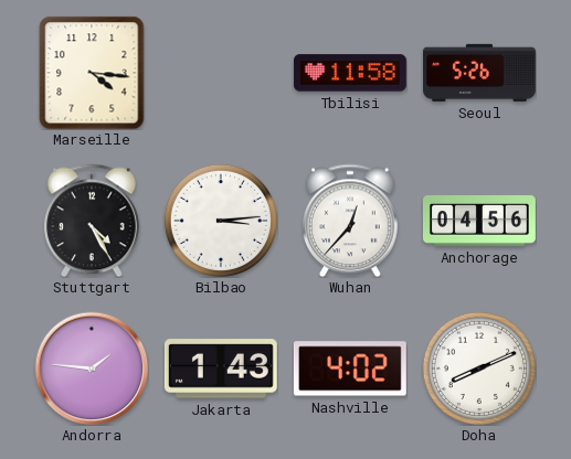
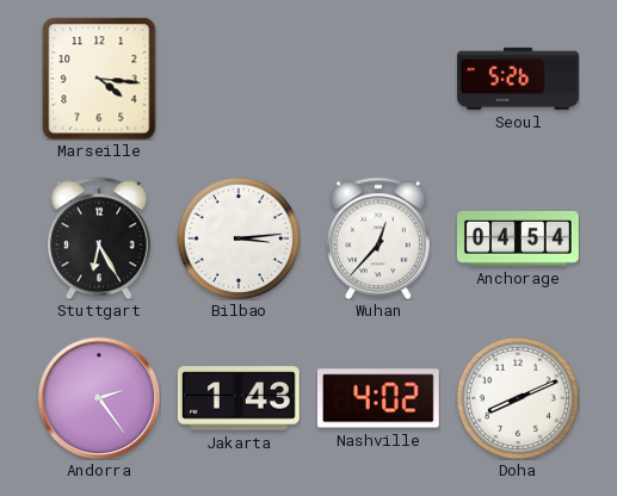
Tbilisi: 11:58 -> none (350, 73)
Stuttgart: 4:25 -> 6:25 (99, 238)
Anchorage: 04:56 -> 04:54 (518, 238)
Andorra: 1:46 -> 2:24 (99, 398)
